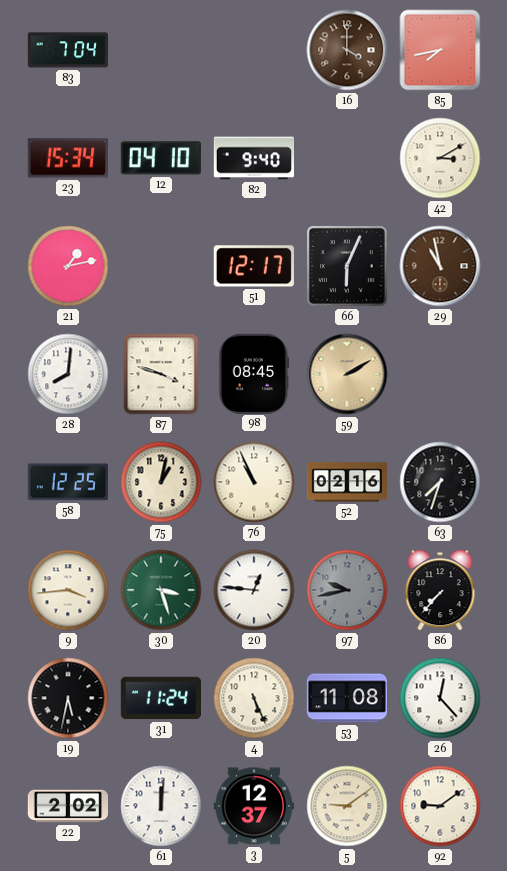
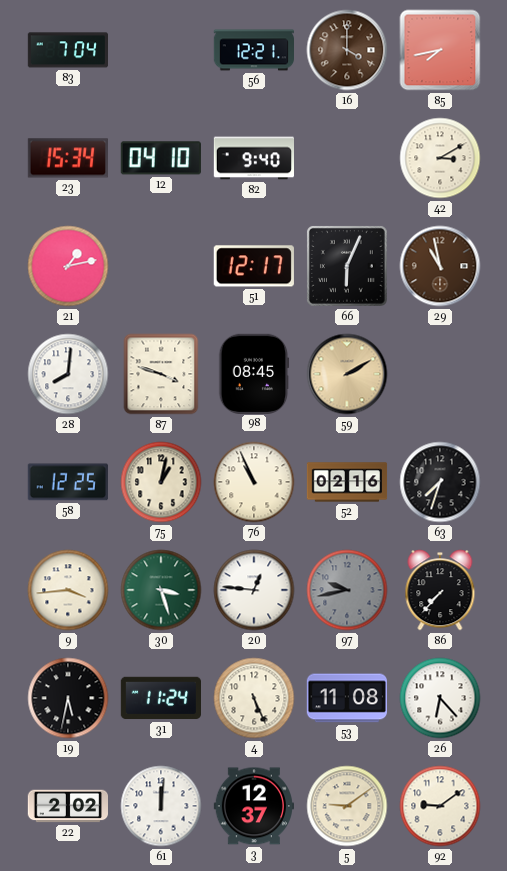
56: none -> 12:21 (253, 50)
26: 12:23 -> 6:23 (440, 698)
